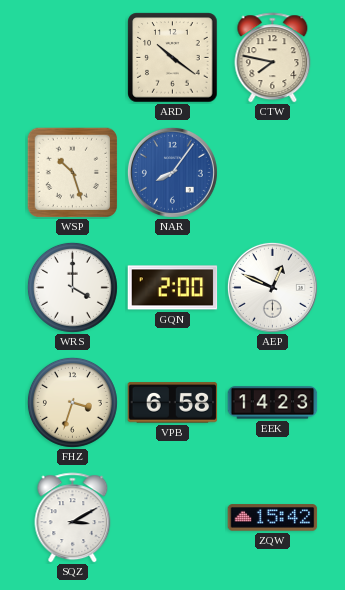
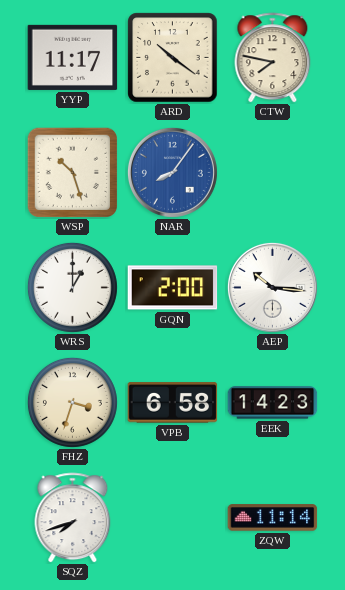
YYP: none -> 11:17 (73, 57)
WRS: 4:00 -> 1:00 (72, 287)
AEP: 12:49 -> 10:16 (272, 287)
SQZ: 3:10 -> 7:42 (73, 518)
ZQW: 15:42 -> 11:14 (273, 518)
